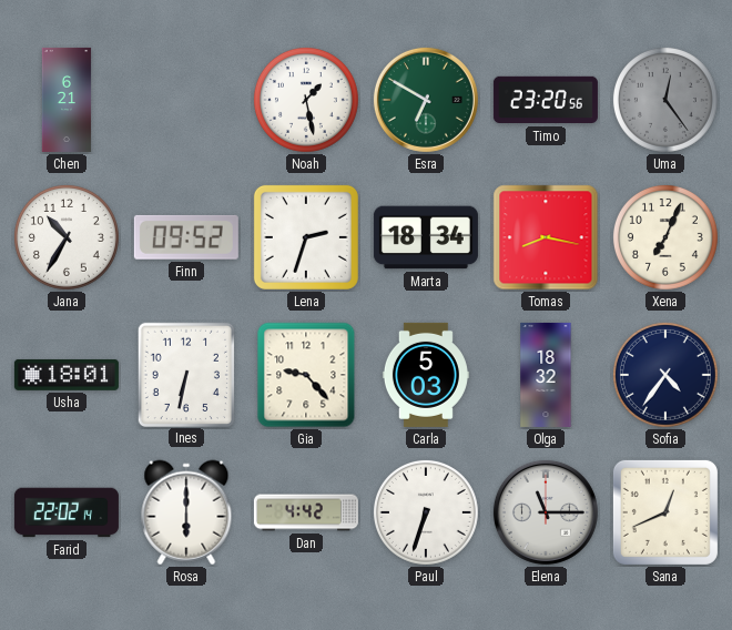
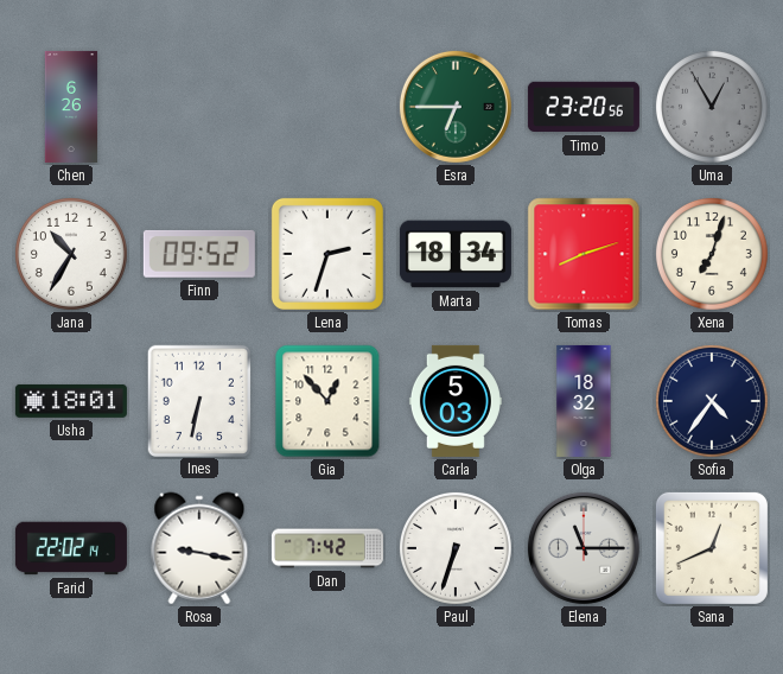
Chen: 6:21 -> 6:26 (71, 107)
Noah: 1:28 -> none (306, 100)
Esra: 6:50 -> 6:45 (456, 107)
Uma: 12:24 -> 12:55 (712, 107)
Tomas: 8:17 -> 8:12 (584, 254)
Xena: 7:04 -> 7:03 (712, 254)
Gia: 9:23 -> 12:53 (327, 401)
Rosa: 6:00 -> 9:17 (199, 548)
Dan: 4:42 -> 7:42 (327, 548)
